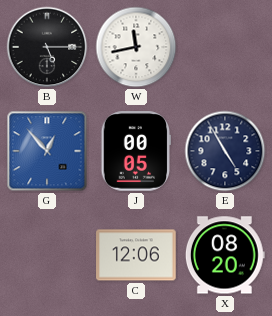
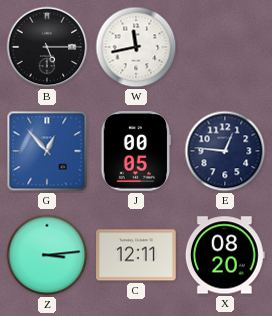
E: 4:55 -> 12:46 (225, 151)
Z: none -> 3:14 (47, 255)
C: 12:06 -> 12:11 (136, 255)
